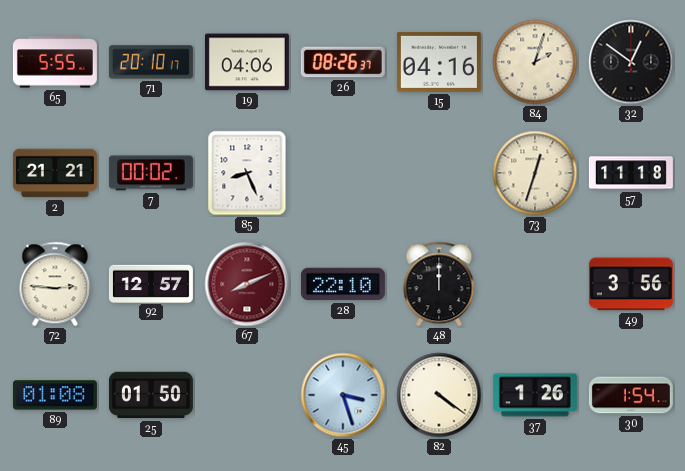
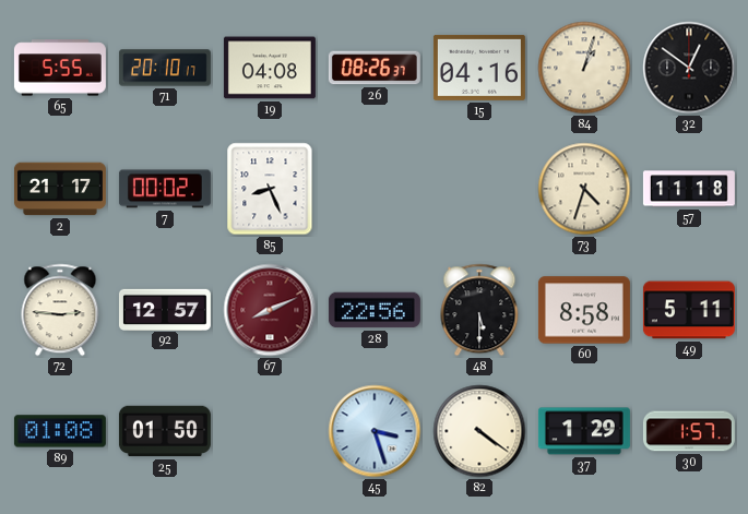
19: 04:06 -> 04:08 (270, 68)
84: 2:03 -> 1:03 (584, 68)
2: 21:21 -> 21:17 (60, 189)
73: 12:33 -> 4:33 (584, 189)
28: 22:10 -> 22:56 (375, 310)
48: 12:00 -> 5:30 (479, 310)
60: none -> 8:58 (584, 310)
49: 3:56 -> 5:11 (689, 310)
37: 1:26 -> 1:29 (584, 431)
30: 1:54 -> 1:57 (689, 431)
